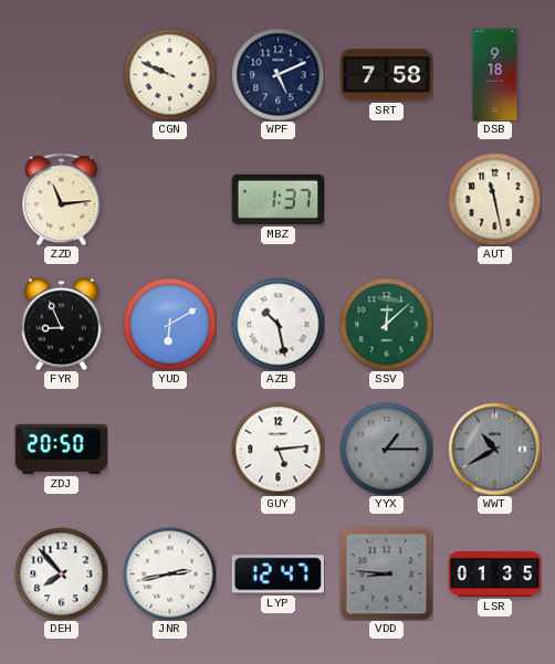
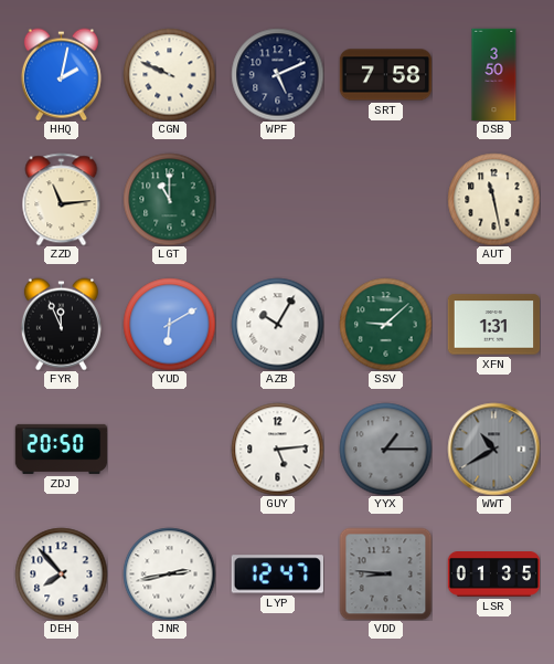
HHQ: none -> 2:02 (61, 74)
DSB: 9:18 -> 3:50 (494, 74)
LGT: none -> 11:00 (169, 199)
MBZ: 1:37 -> none (277, 199)
FYR: 8:56 -> 11:56 (61, 324)
AZB: 10:28 -> 10:05 (277, 324)
SSV: 12:08 -> 9:08 (385, 324)
XFN: none -> 1:31 (493, 325)
